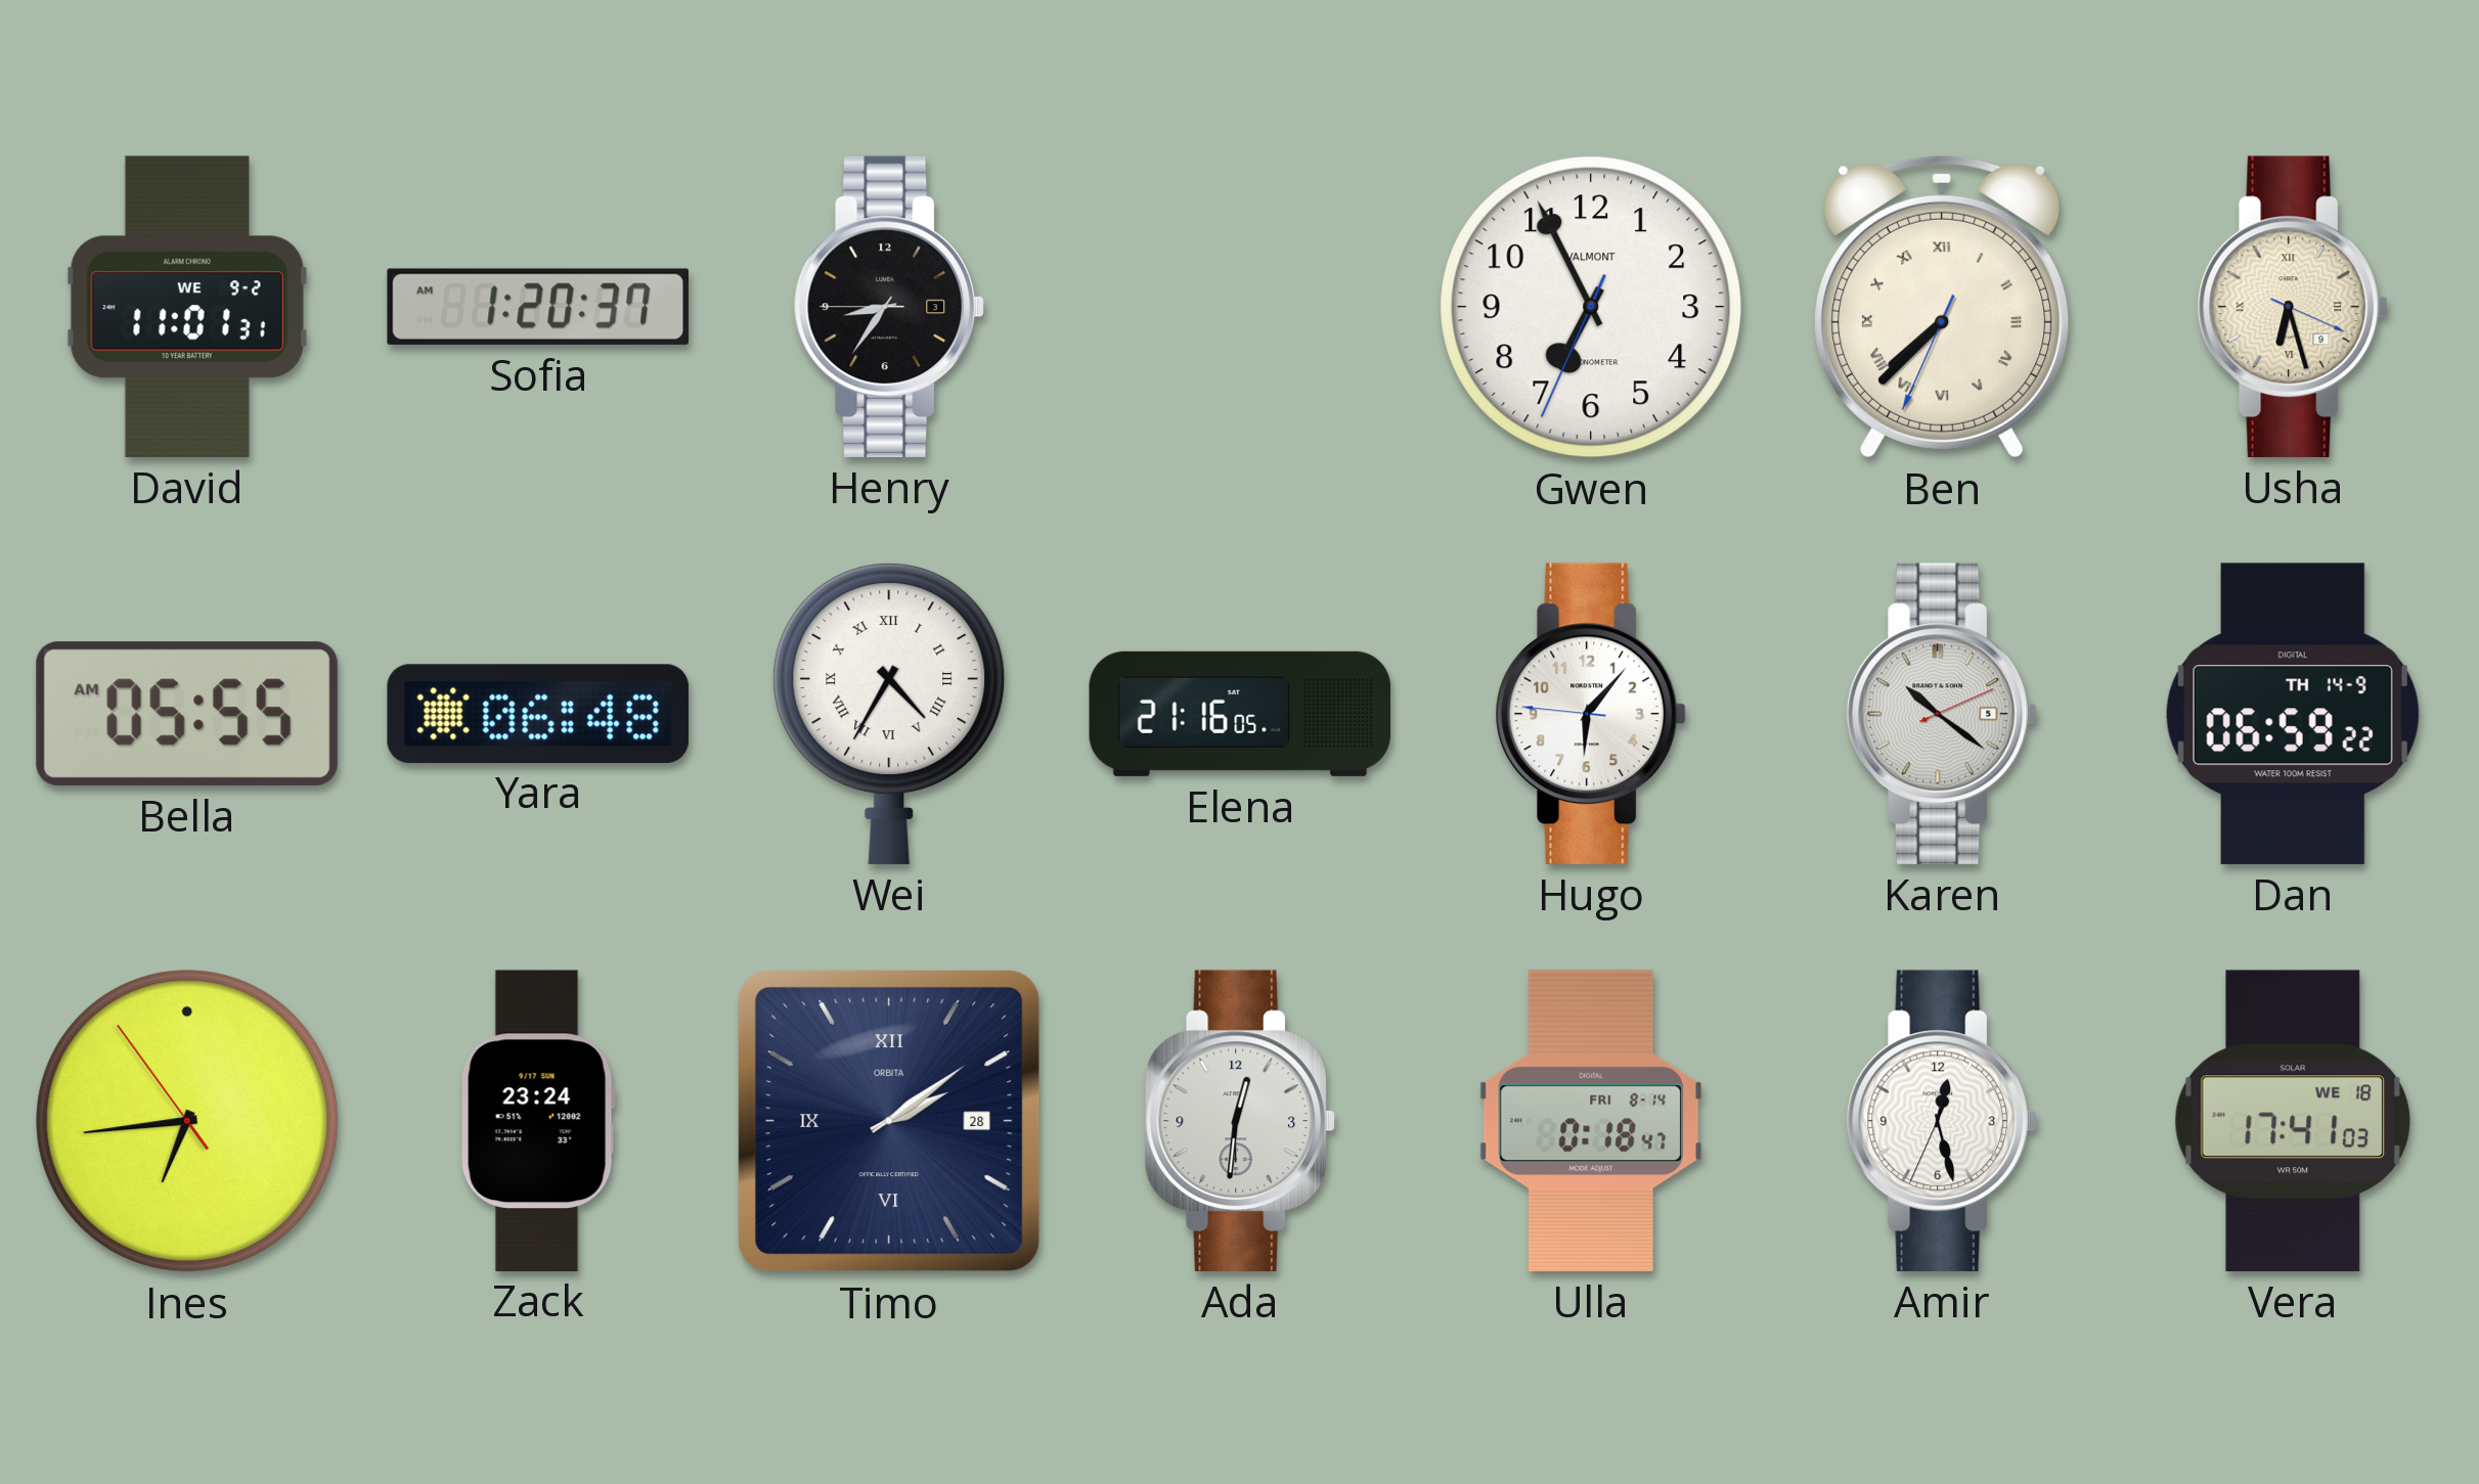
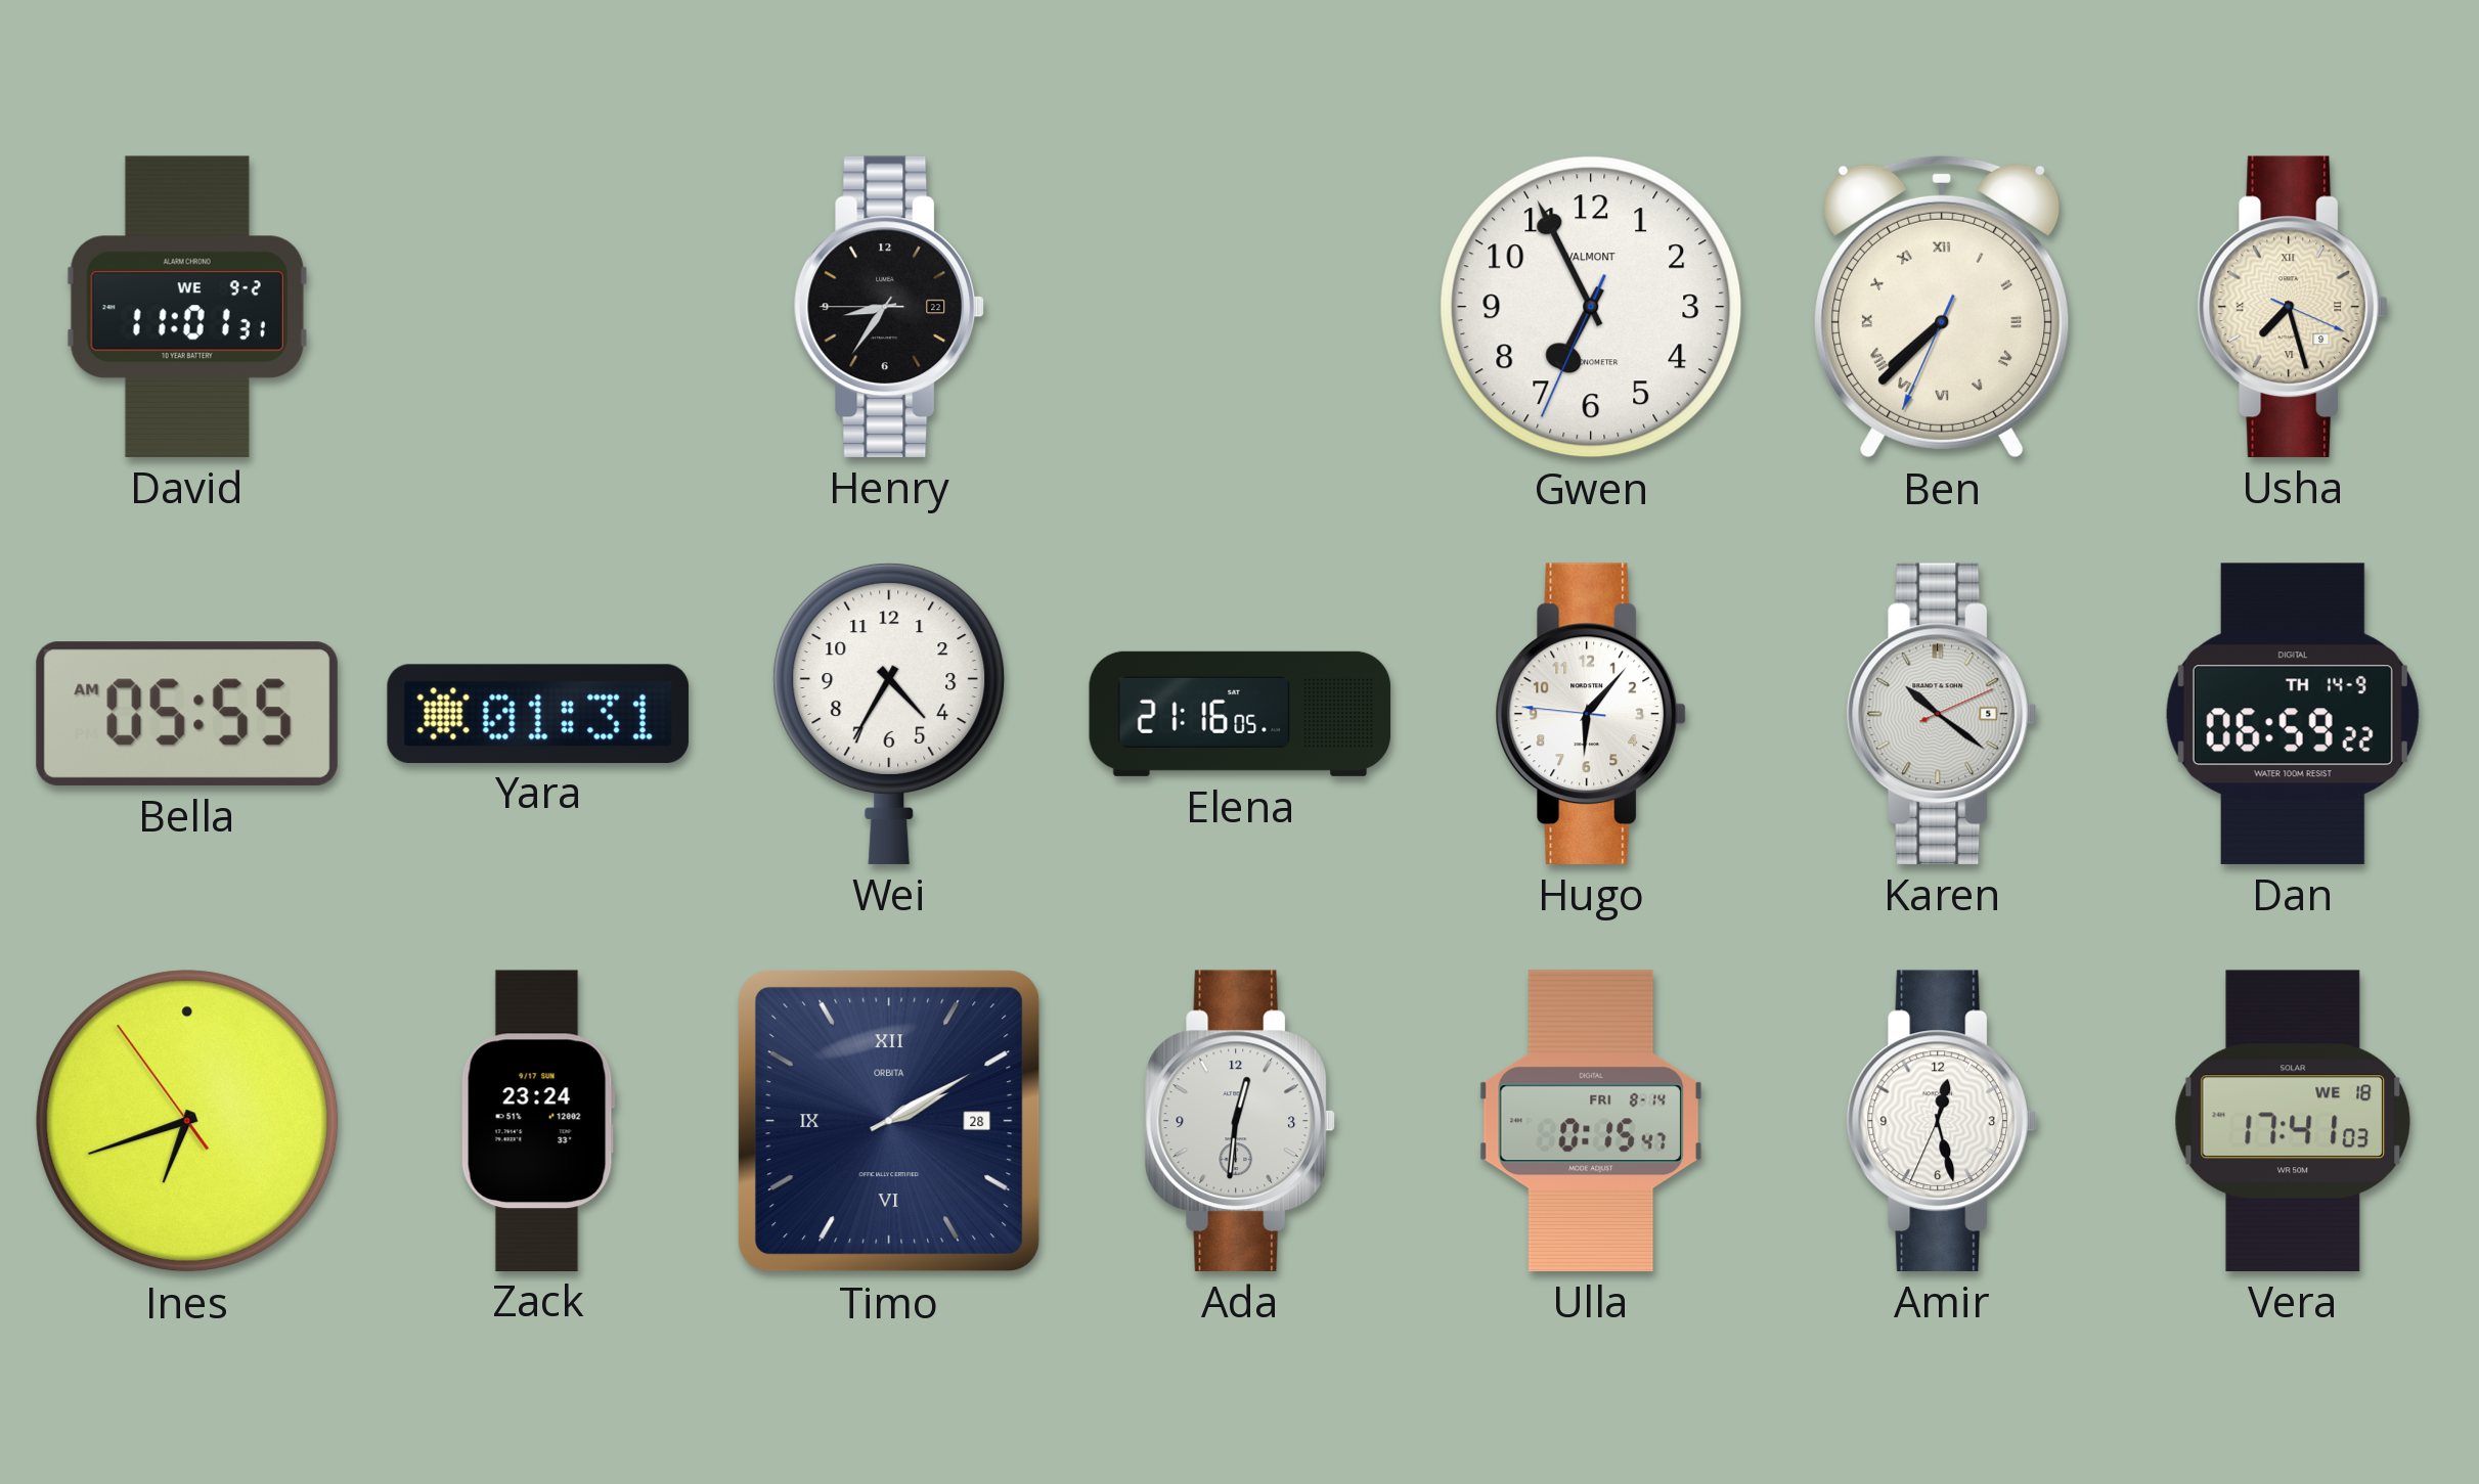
Sofia: 1:20 -> none (538, 307)
Henry date: 3 -> 22 (889, 307)
Usha: 6:27 -> 7:27 (2293, 307)
Yara: 06:48 -> 01:31 (538, 713)
Wei numerals: Roman -> Arabic (889, 714)
Ines: 6:43 -> 6:41 (187, 1121)
Timo: 2:09 -> 2:10 (889, 1121)
Ulla: 0:18 -> 0:15 (1591, 1121)
